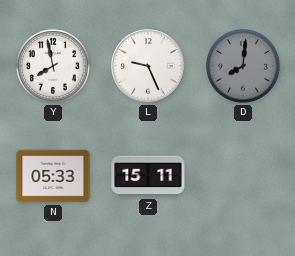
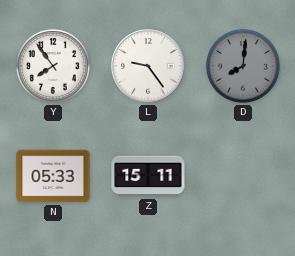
Y: 7:58 -> 7:54 (53, 66)
L: 9:26 -> 9:24 (148, 66)
